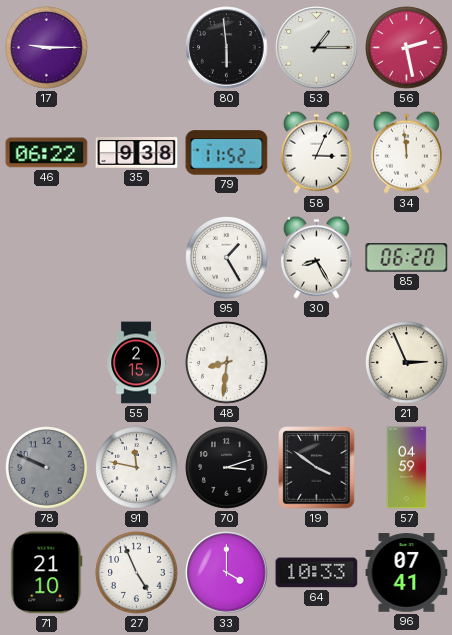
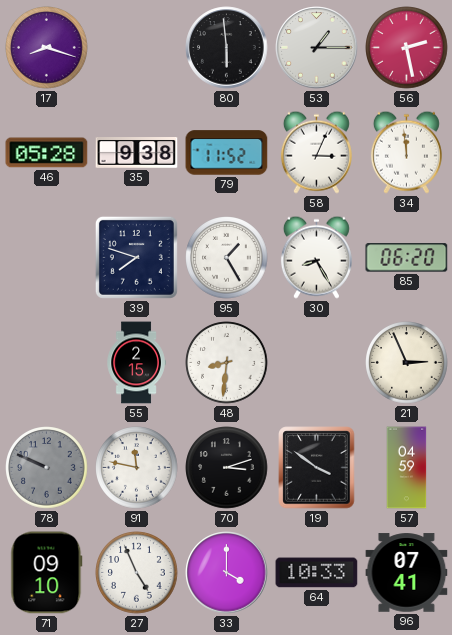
17: 9:15 -> 8:18 (47, 48)
46: 06:22 -> 05:28 (47, 153)
39: none -> 7:48 (136, 257)
71: 21:10 -> 09:10 (47, 573)
